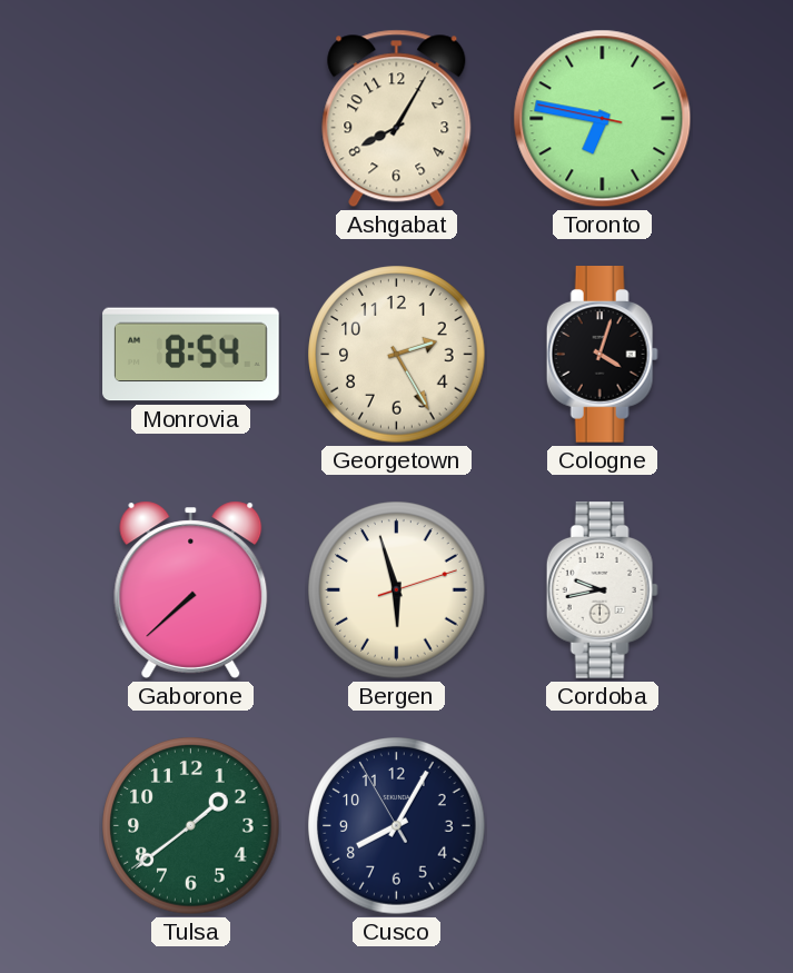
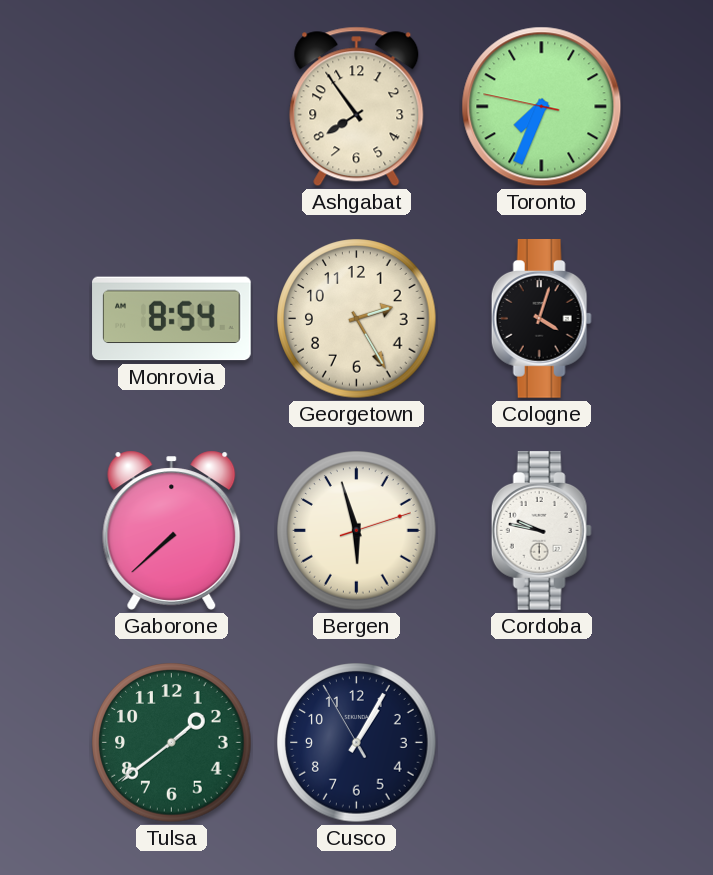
Ashgabat: 8:05 -> 7:54 (357, 107)
Toronto: 6:46 -> 7:33 (542, 107)
Cordoba: 9:43 -> 9:47 (541, 531)
Cusco: 8:04 -> 1:04 (357, 743)
